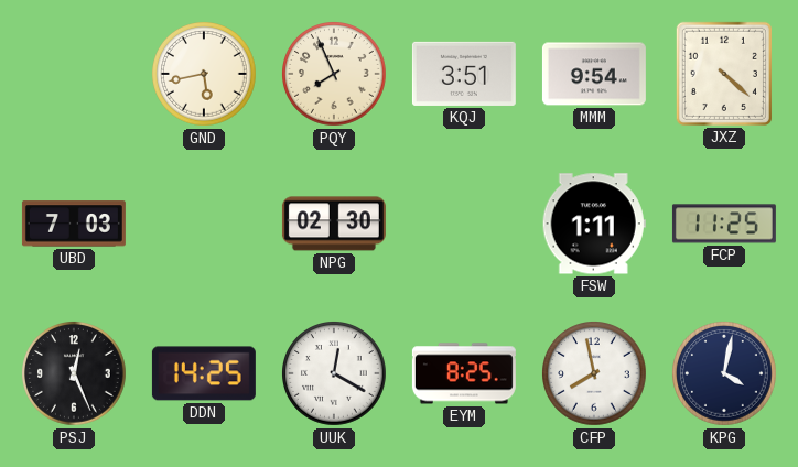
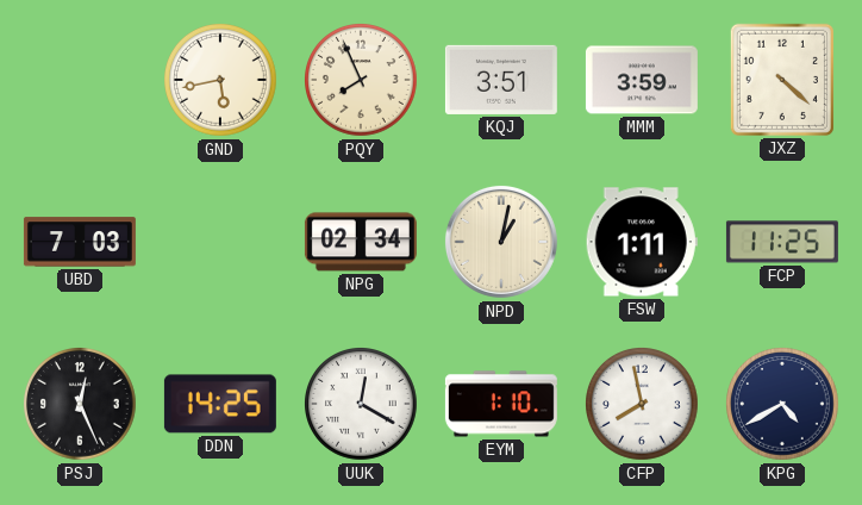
MMM: 9:54 -> 3:59 (642, 80)
NPG: 02:30 -> 02:34 (361, 242)
NPD: none -> 1:02 (501, 242)
EYM: 8:25 -> 1:10 (501, 404)
KPG: 4:02 -> 4:40 (783, 405)
